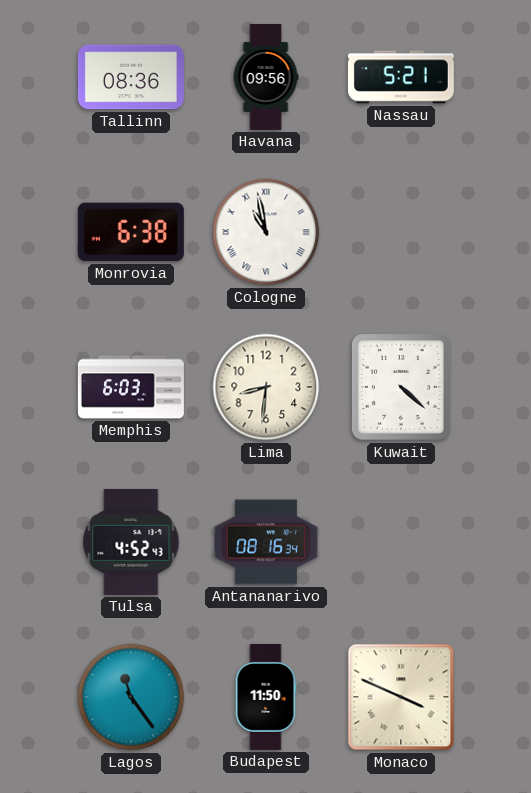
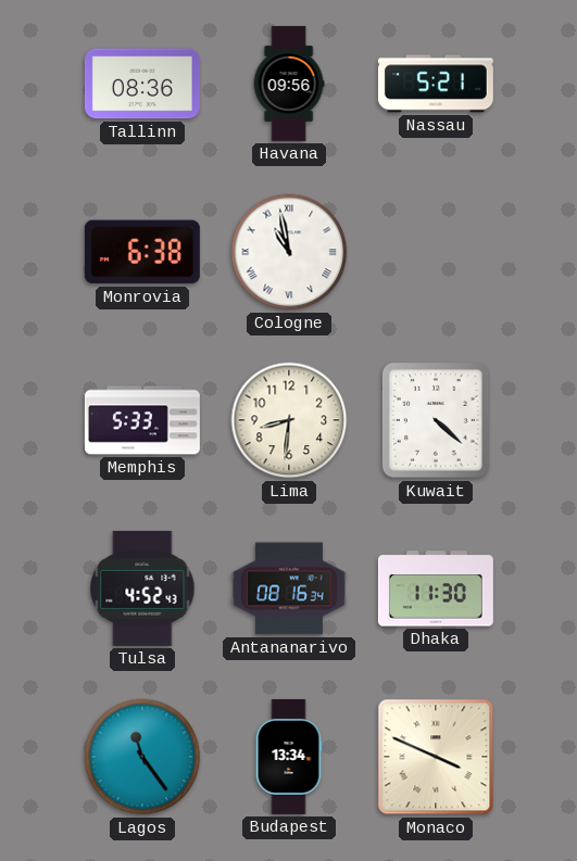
Memphis: 6:03 -> 5:33 (142, 420)
Dhaka: none -> 11:30 (436, 588)
Budapest: 11:50 -> 13:34 (289, 757)
